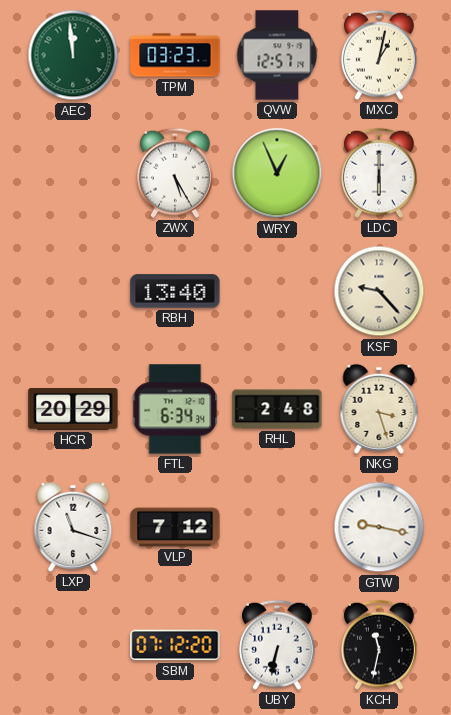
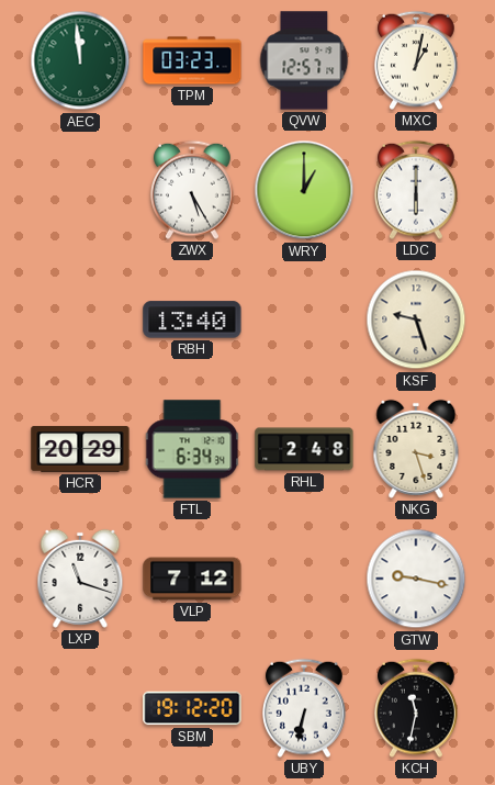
WRY: 12:56 -> 1:00 (304, 190)
KSF: 9:23 -> 9:27 (416, 319)
SBM: 07:12 -> 19:12 (192, 708)
